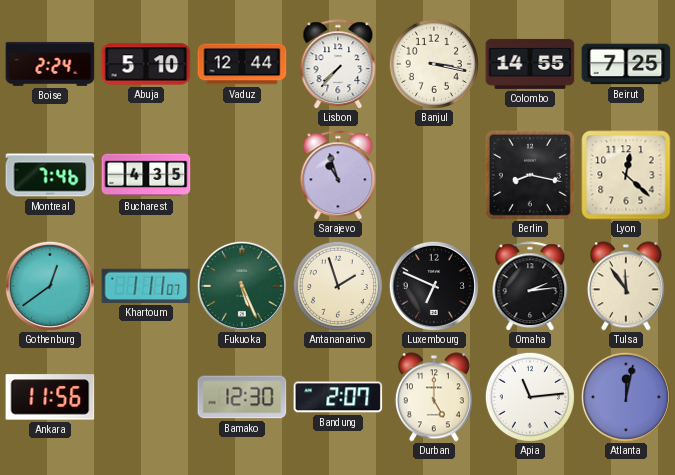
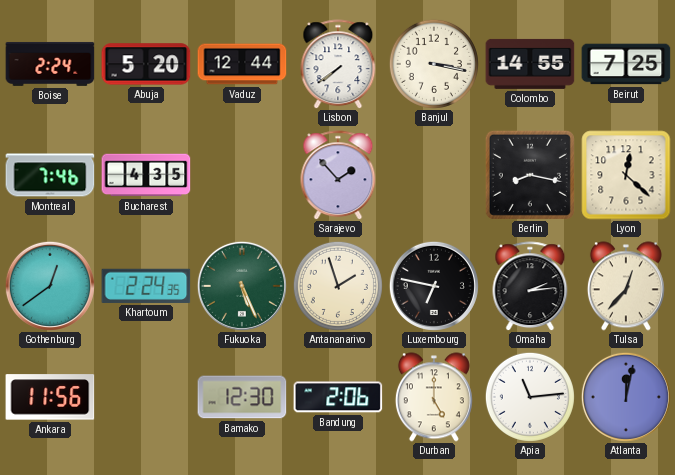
Abuja: 5:10 -> 5:20 (146, 64)
Lisbon: 7:37 -> 7:39 (338, 64)
Sarajevo: 10:57 -> 1:53 (338, 175)
Khartoum: 1:11 -> 2:24 (146, 286)
Luxembourg: 6:49 -> 6:47 (434, 286)
Tulsa: 11:54 -> 12:37 (626, 286)
Bandung: 2:07 -> 2:06 (338, 397)
